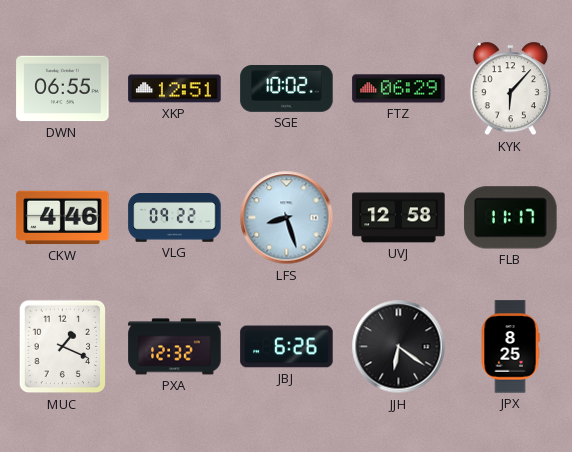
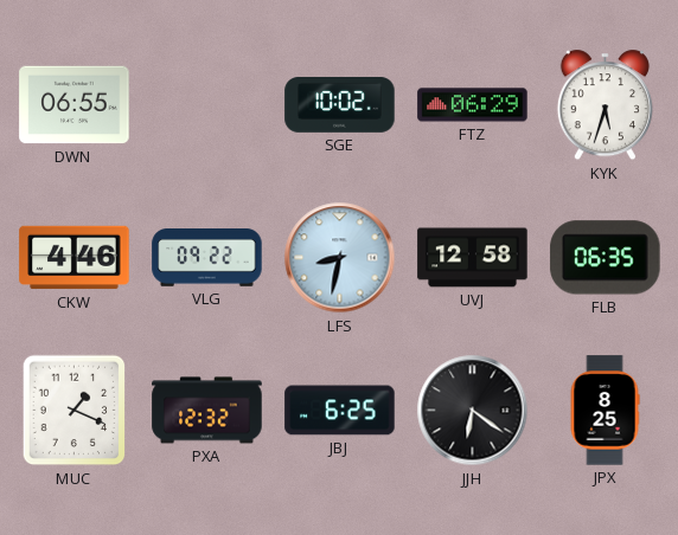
XKP: 12:51 -> none (175, 89)
KYK: 6:07 -> 5:33 (605, 105)
LFS: 8:27 -> 8:32 (340, 258)
FLB: 11:17 -> 06:35 (606, 258)
JBJ: 6:26 -> 6:25 (340, 411)
